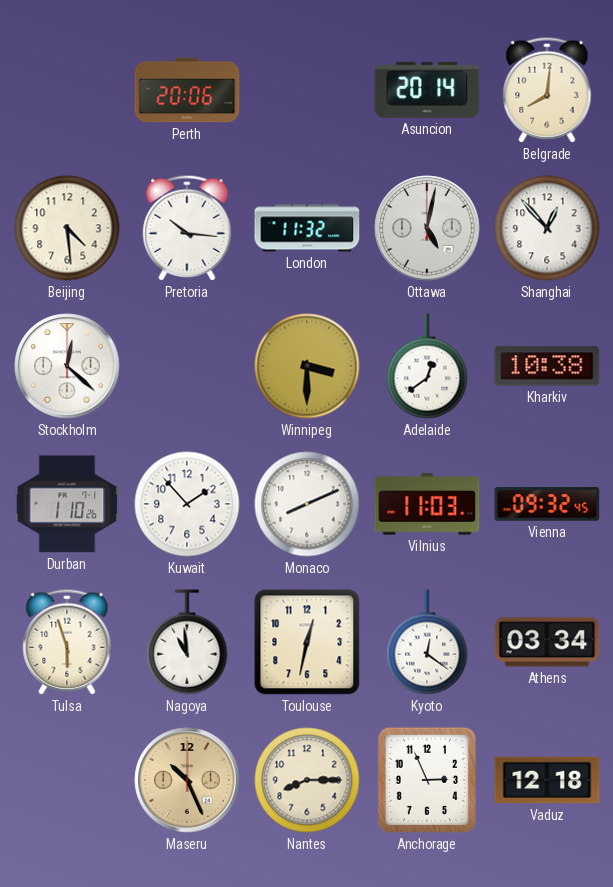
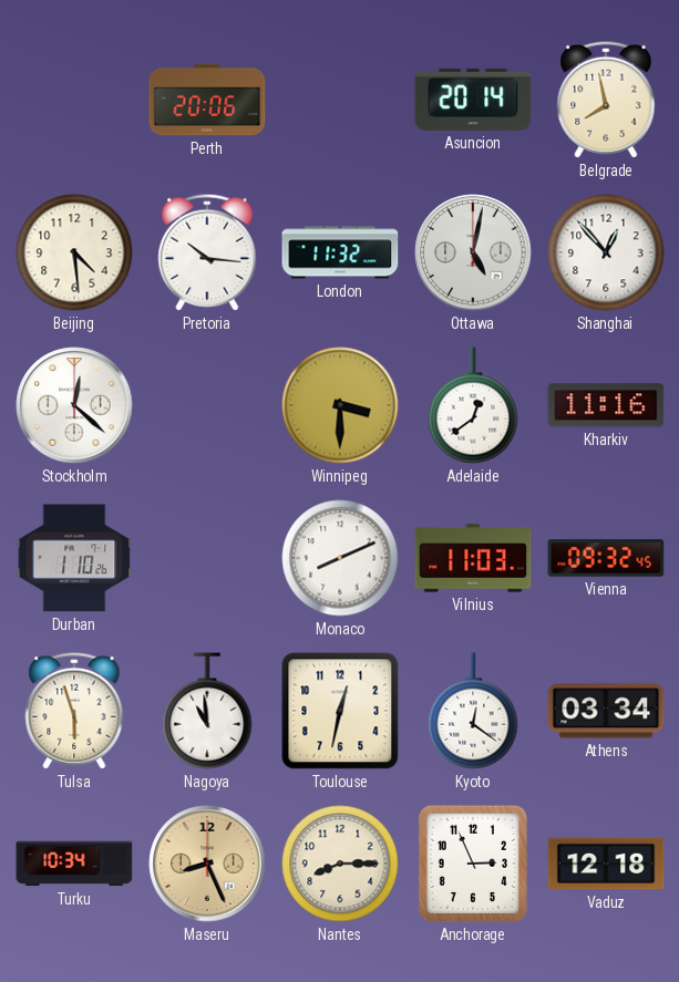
Belgrade: 8:01 -> 7:58 (606, 100)
Kharkiv: 10:38 -> 11:16 (606, 405)
Kuwait: 1:53 -> none (187, 504)
Turku: none -> 10:34 (74, 864)
Maseru: 10:26 -> 8:26 (207, 864)
